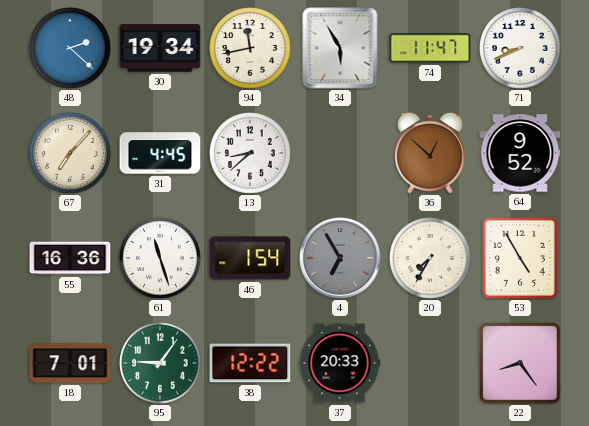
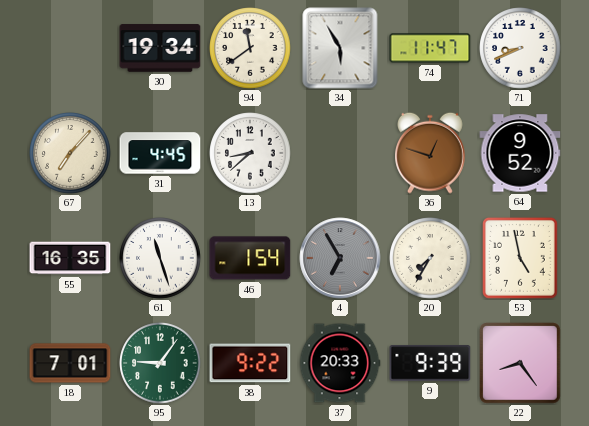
48: 2:22 -> none (70, 48)
94: 11:43 -> 11:39 (250, 48)
36: 12:52 -> 12:48 (431, 153)
55: 16:36 -> 16:35 (70, 258)
53: 4:55 -> 4:58 (520, 258)
38: 12:22 -> 9:22 (250, 363)
9: none -> 9:39 (430, 363)
